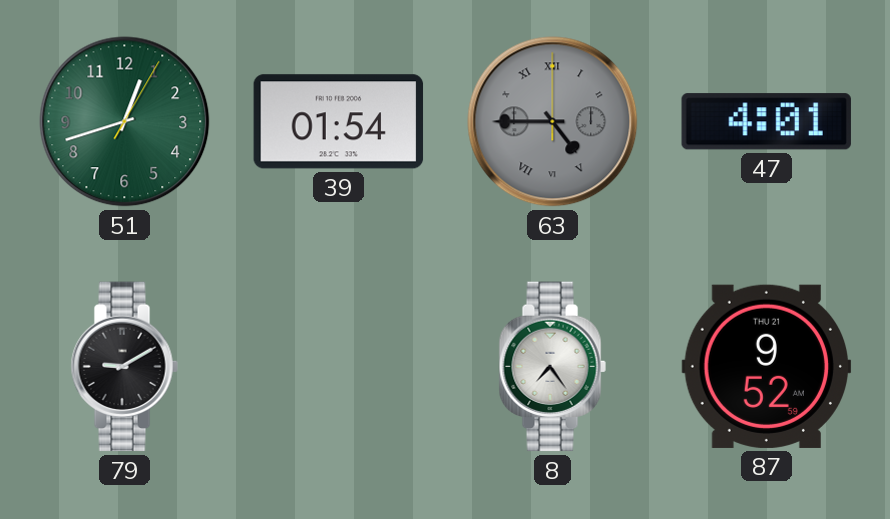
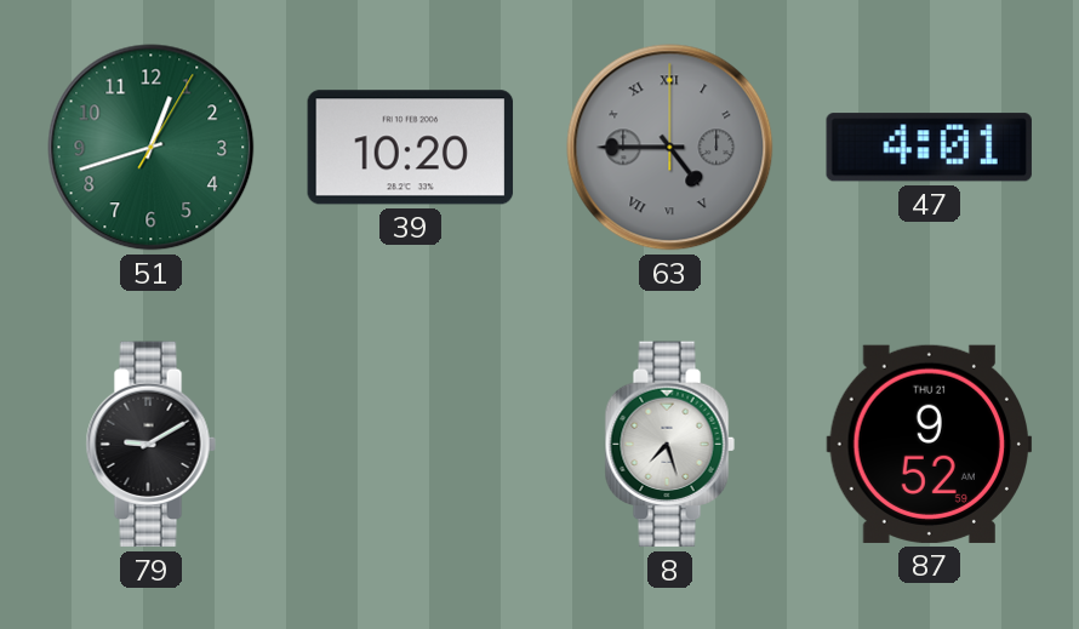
39: 01:54 -> 10:20 (411, 148)
8: 7:24 -> 7:27 (669, 445)
